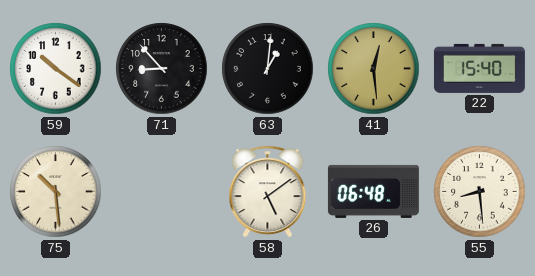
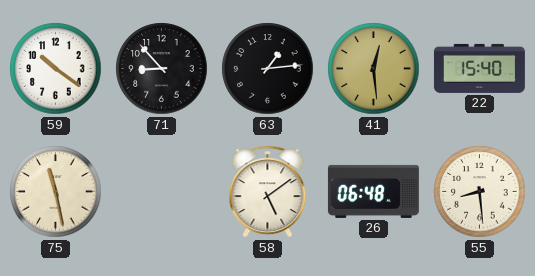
63: 1:01 -> 1:14 (268, 69)
75: 10:29 -> 11:28 (56, 192)
